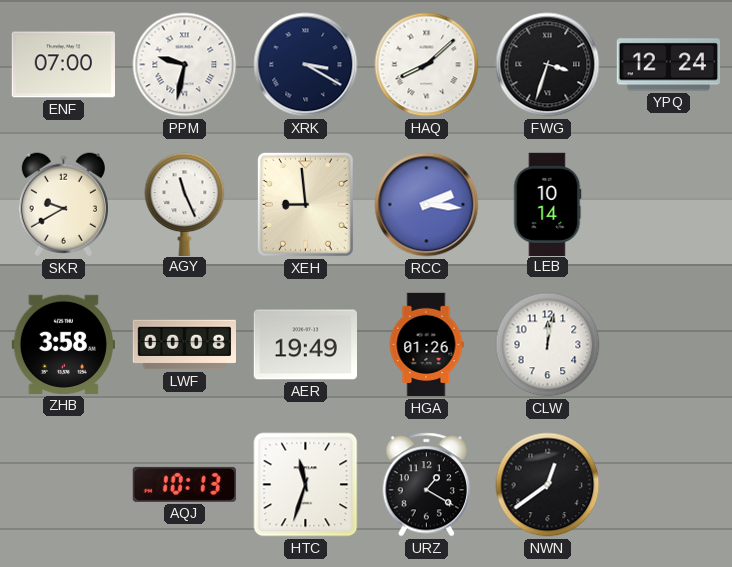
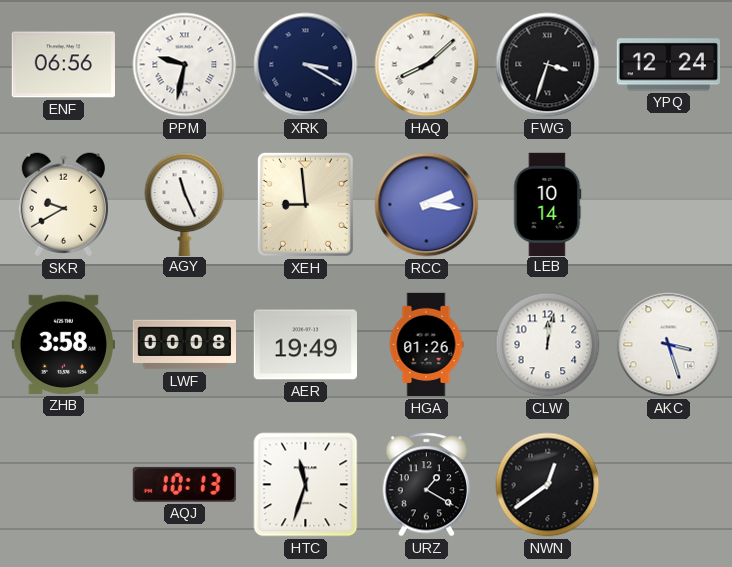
ENF: 07:00 -> 06:56 (63, 65)
AKC: none -> 3:27 (669, 345)
